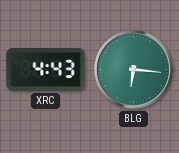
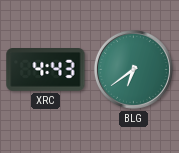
BLG: 6:16 -> 6:39 (133, 69)
